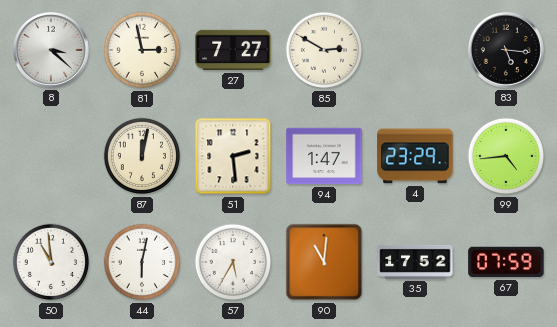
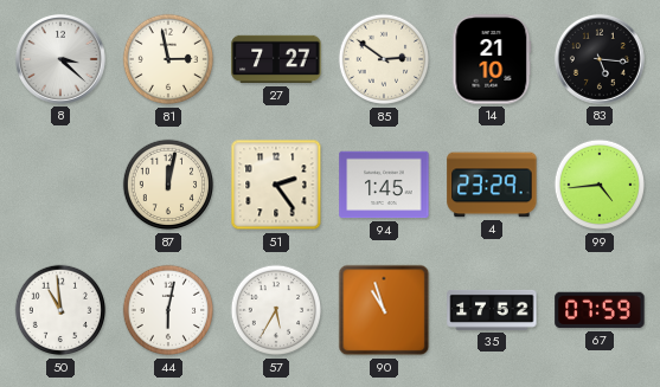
85: 2:50 -> 2:51 (384, 59)
14: none -> 21:10 (492, 59)
51: 2:29 -> 2:24 (276, 185)
94: 1:47 -> 1:45 (384, 185)
90: 11:01 -> 10:57 (384, 310)
